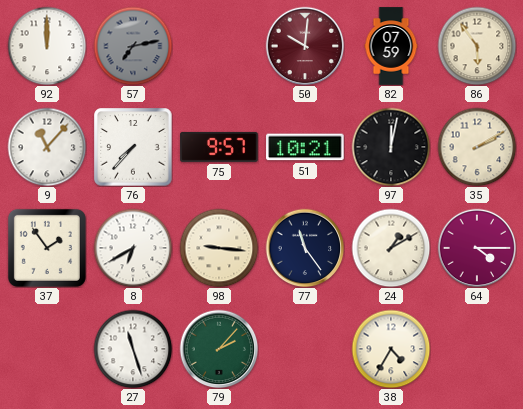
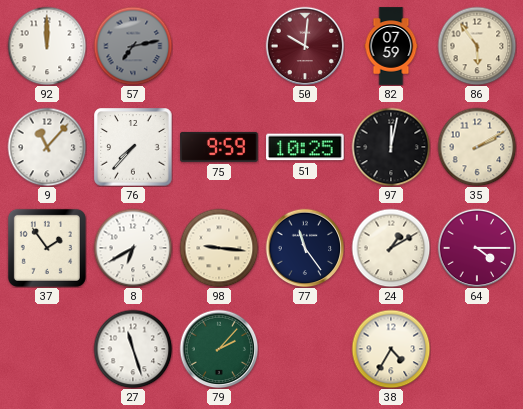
75: 9:57 -> 9:59 (219, 147)
51: 10:21 -> 10:25 (305, 147)
